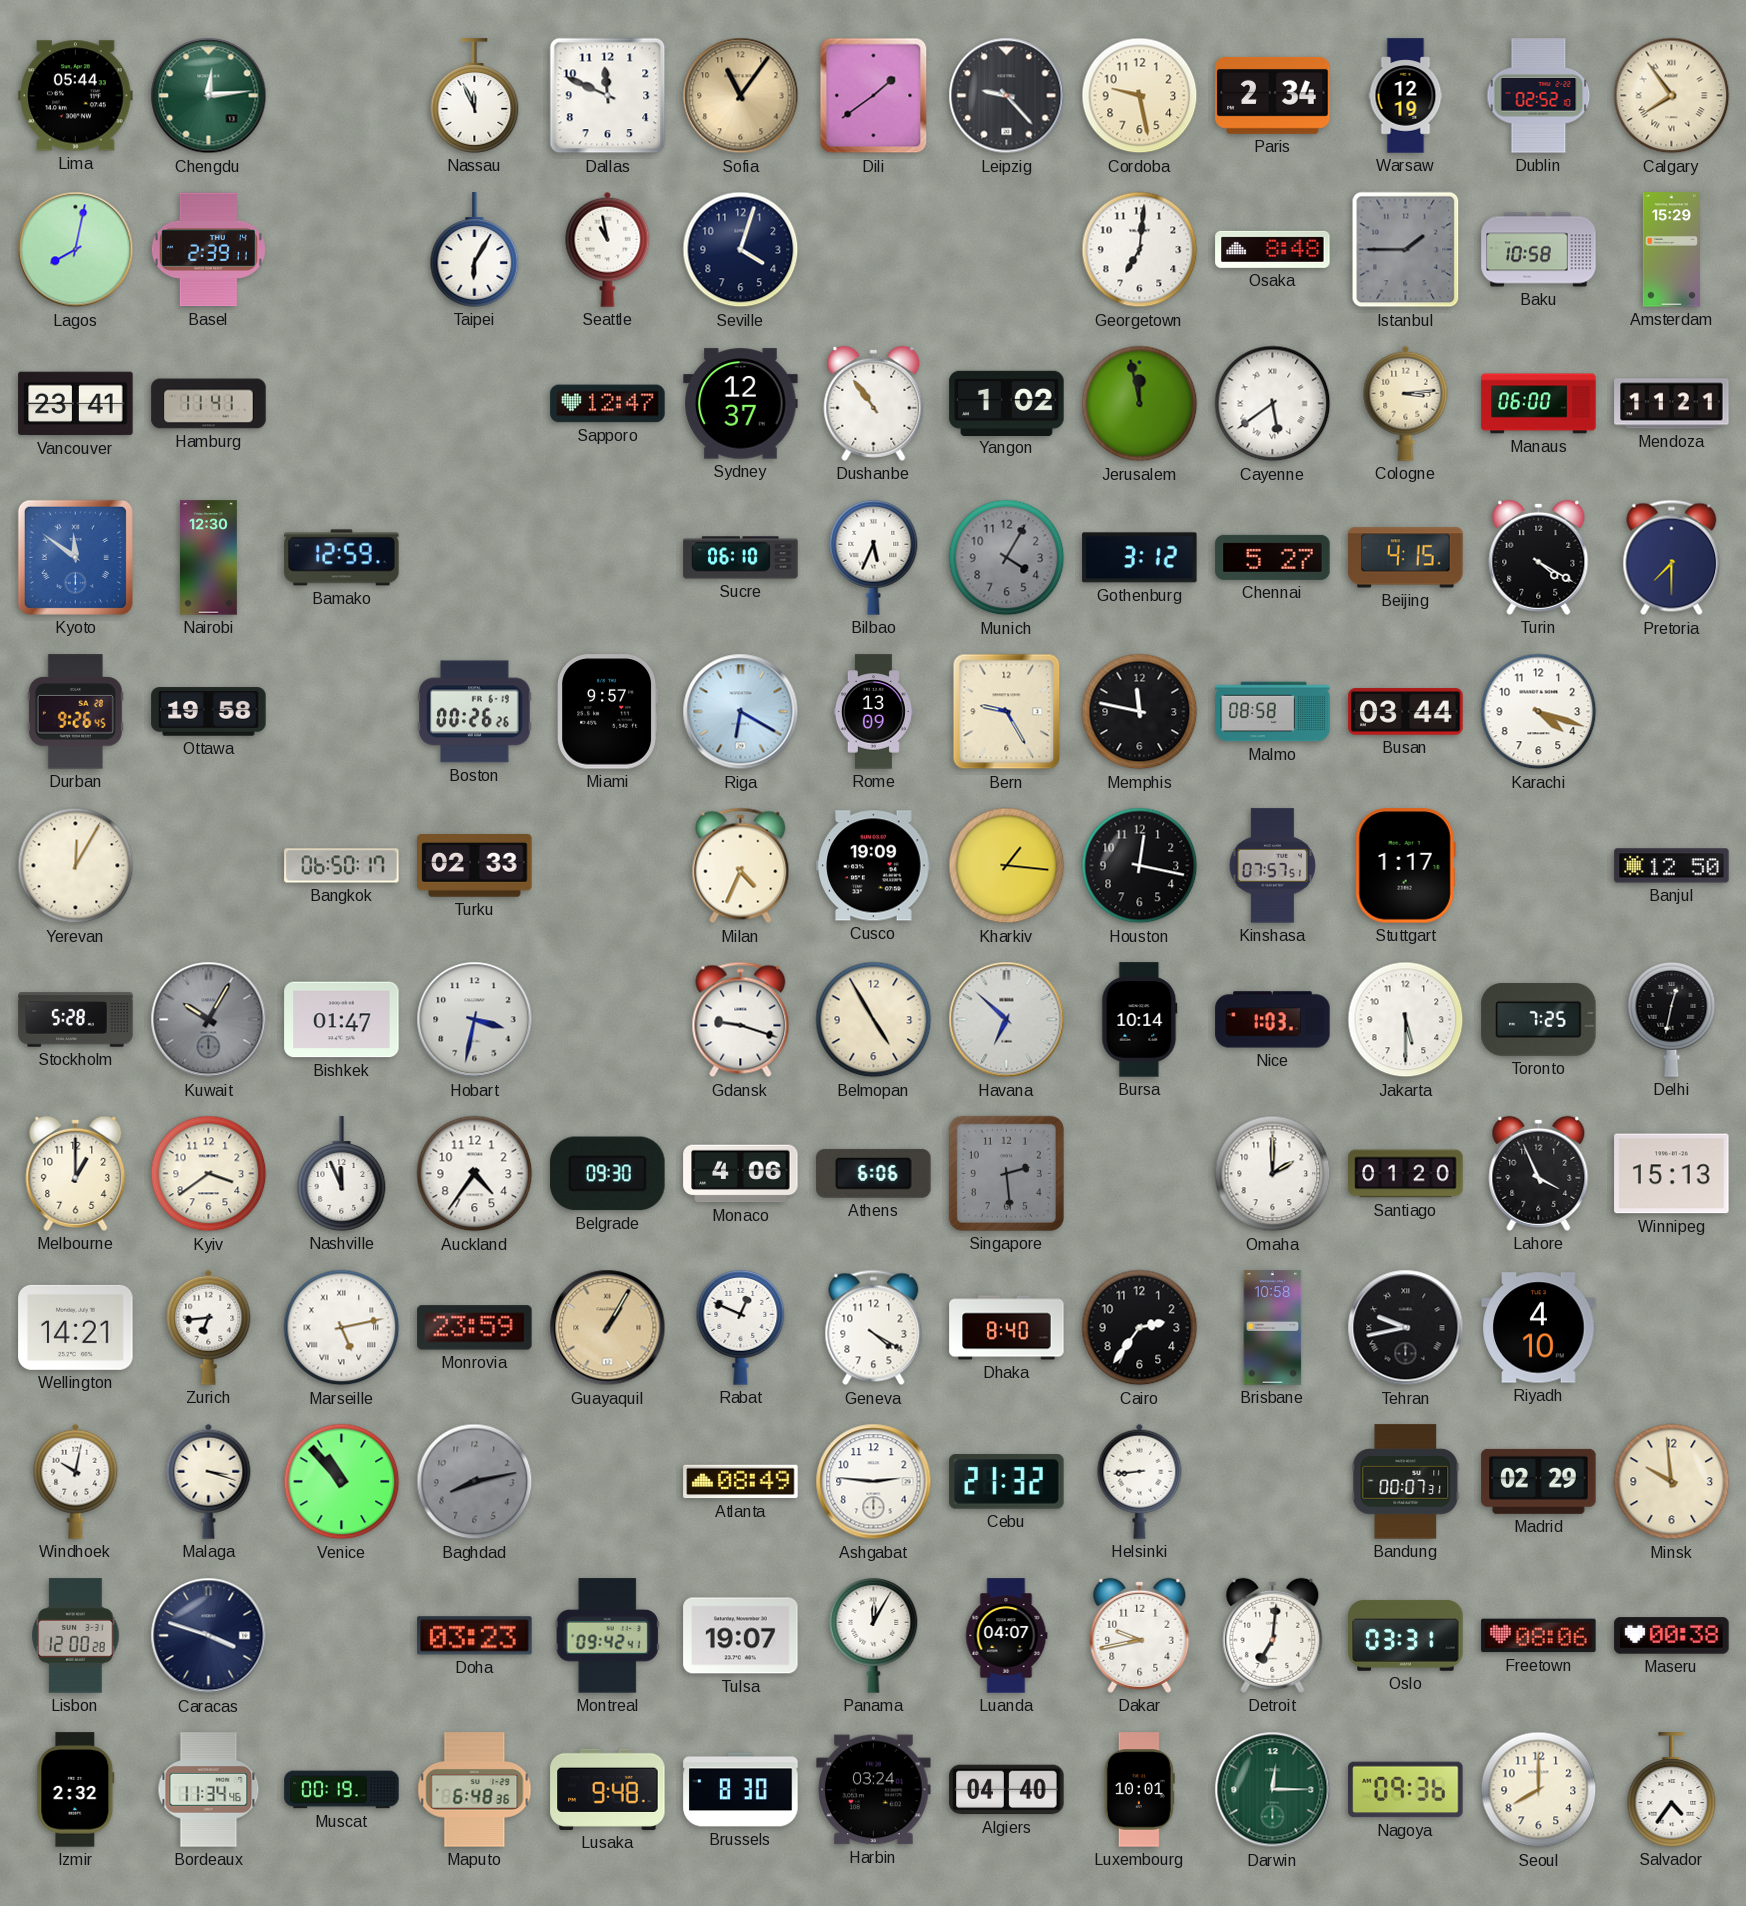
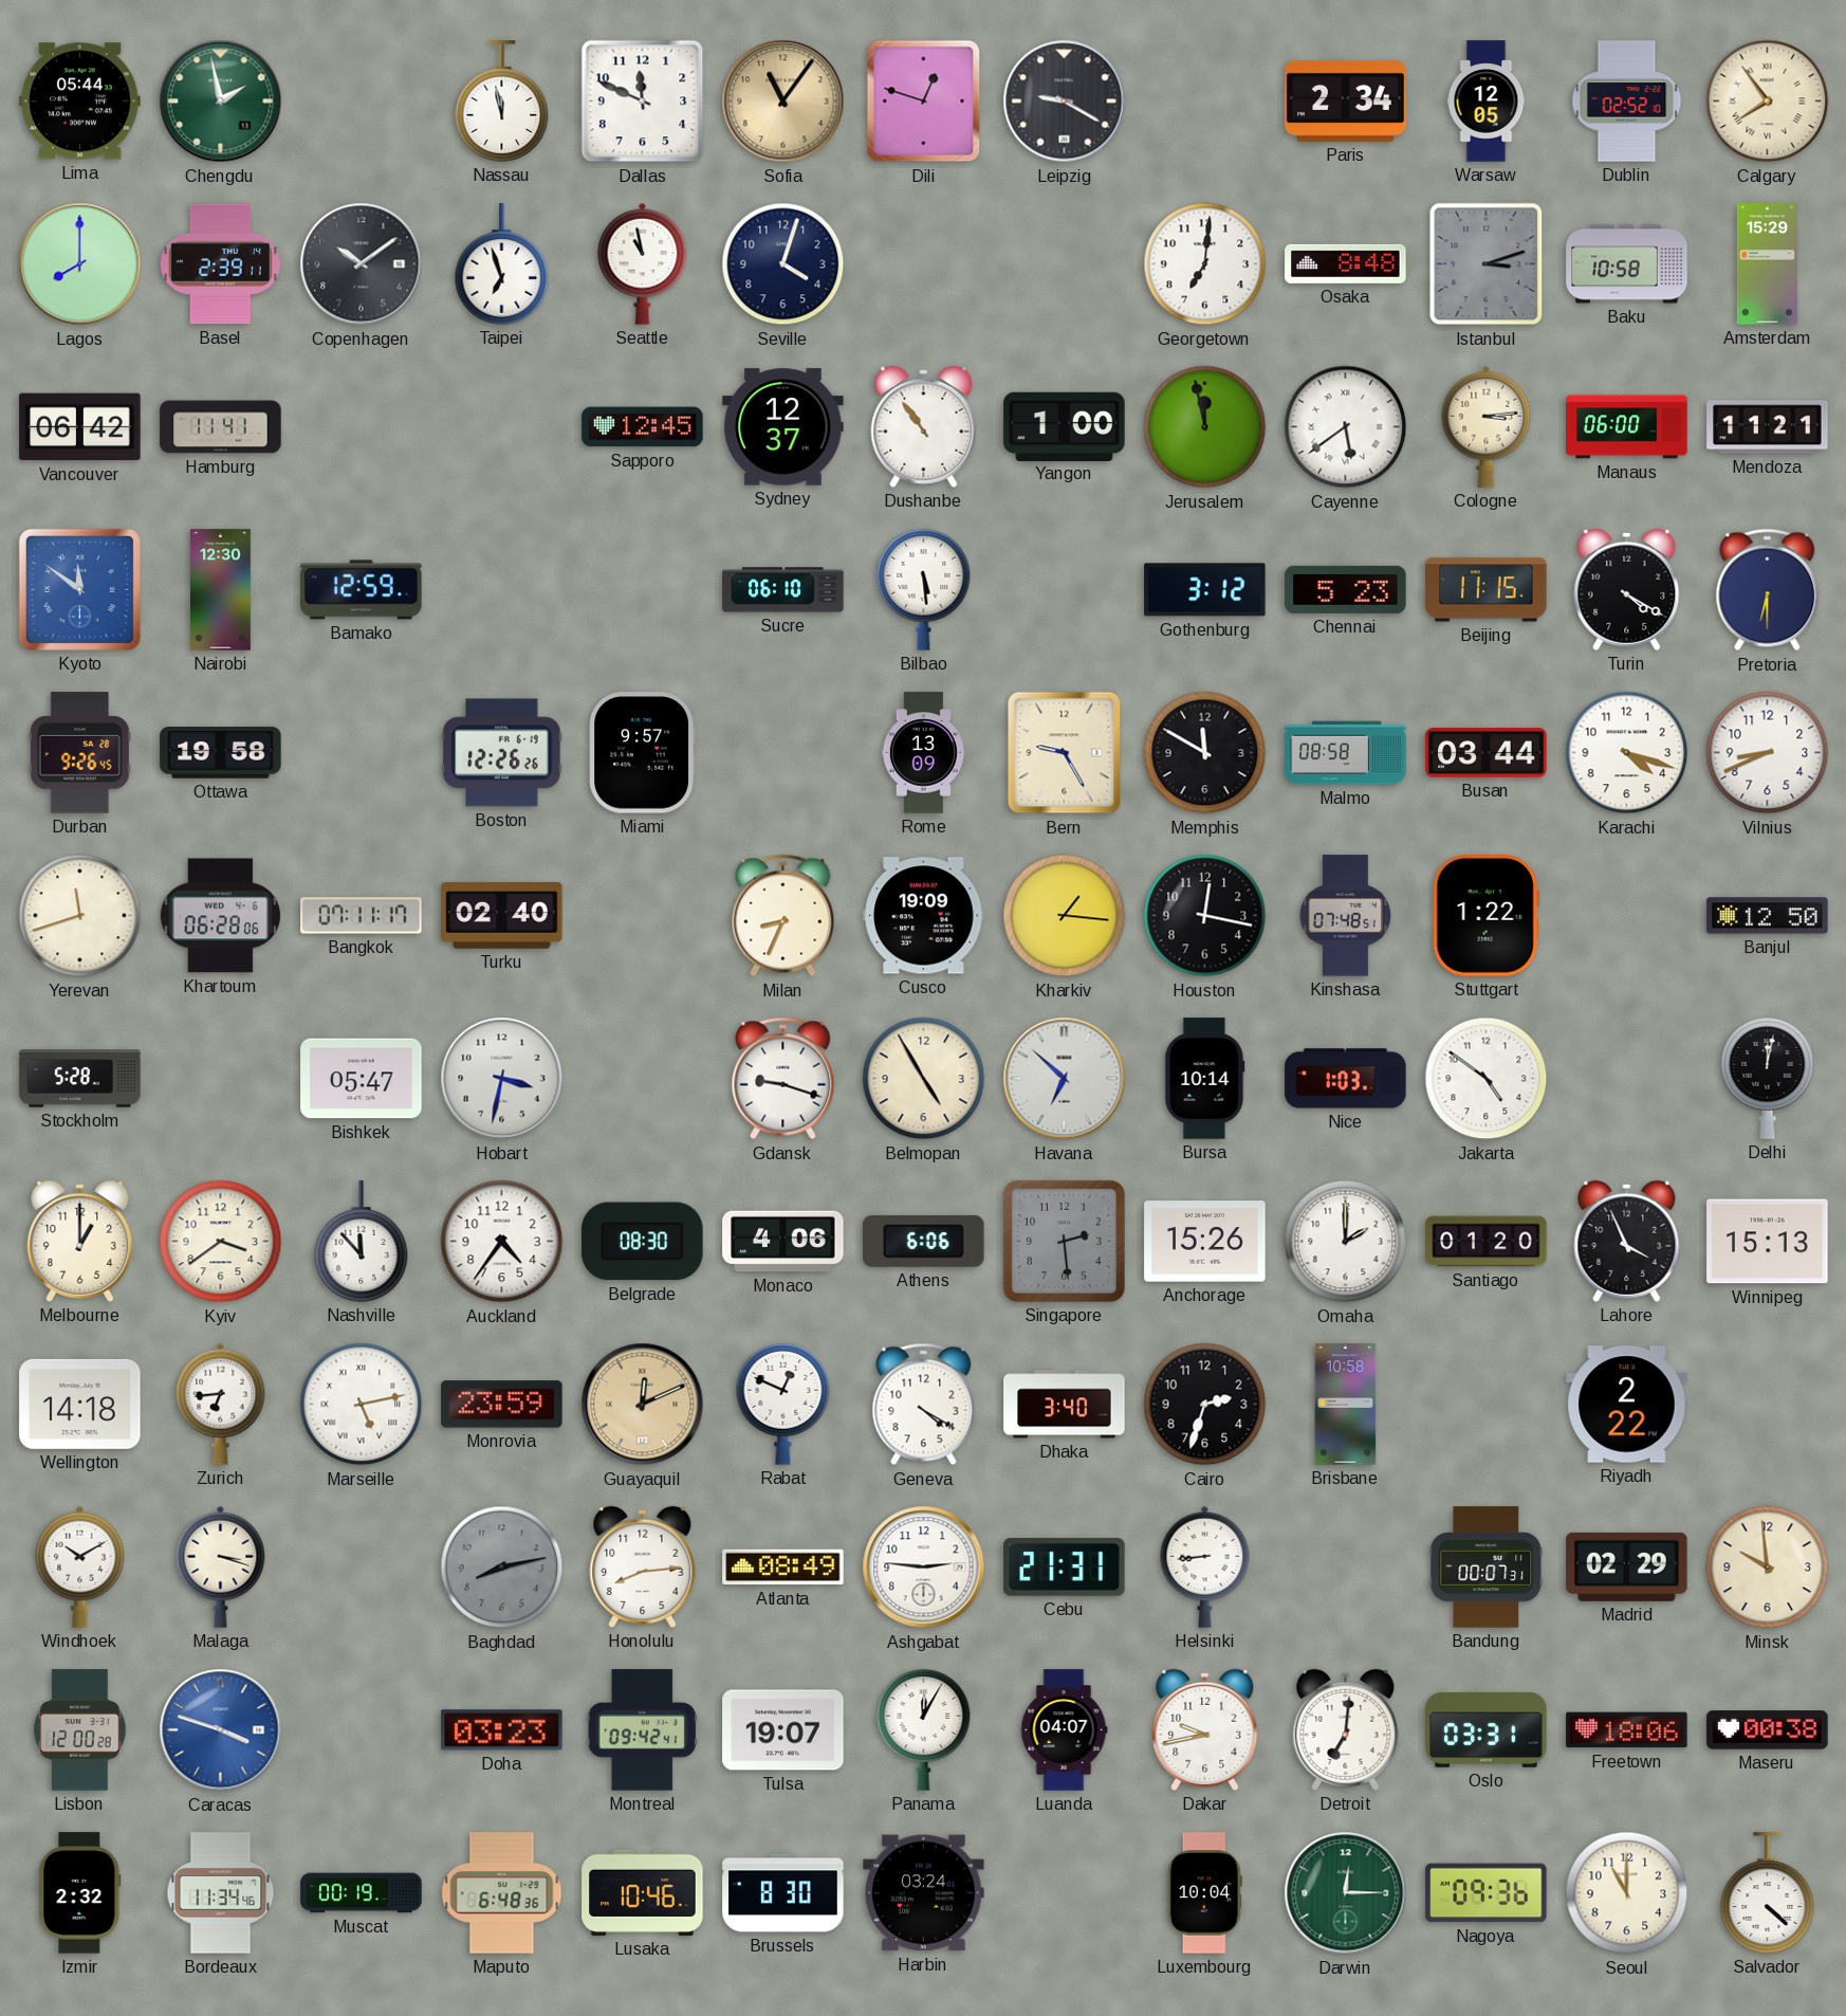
Chengdu: 12:14 -> 1:58 (221, 102)
Nassau: 11:56 -> 11:58 (502, 102)
Dili: 1:39 -> 12:48 (924, 102)
Leipzig: 9:23 -> 9:20 (1065, 102)
Cordoba: 9:28 -> none (1140, 96)
Warsaw: 12:19 -> 12:05 (1487, 102)
Lagos: 8:02 -> 8:00 (80, 264)
Copenhagen: none -> 10:09 (362, 264)
Taipei: 6:05 -> 6:57 (502, 264)
Istanbul: 1:45 -> 3:12 (1487, 264)
Vancouver: 23:41 -> 06:42 (80, 427)
Sapporo: 12:47 -> 12:45 (643, 427)
Yangon: 1:02 -> 1:00 (1065, 426)
Bilbao: 5:34 -> 5:29 (924, 589)
Munich: 4:05 -> none (1007, 558)
Chennai: 5:27 -> 5:23 (1346, 589)
Beijing: 4:15 -> 11:15 (1487, 590)
Pretoria: 7:30 -> 6:30 (1768, 590)
Boston: 00:26 -> 12:26 (502, 753)
Riga: 6:20 -> none (741, 712)
Memphis: 11:47 -> 11:50 (1205, 753)
Vilnius: none -> 8:41 (1768, 753)
Yerevan: 12:05 -> 11:42 (80, 916)
Khartoum: none -> 06:28 (220, 916)
Bangkok: 06:50 -> 07:11 (362, 916)
Turku: 02:33 -> 02:40 (502, 916)
Milan: 4:34 -> 8:34 (783, 916)
Kinshasa: 07:57 -> 07:48 (1345, 916)
Stuttgart: 1:17 -> 1:22 (1485, 916)
Kuwait: 10:05 -> none (209, 1020)
Bishkek: 01:47 -> 05:47 (362, 1079)
Jakarta: 5:30 -> 4:51 (1487, 1079)
Toronto: 7:25 -> none (1539, 1019)
Delhi: 12:32 -> 12:02 (1768, 1078)
Nashville: 11:56 -> 11:53 (362, 1242)
Belgrade: 09:30 -> 08:30 (643, 1242)
Anchorage: none -> 15:26 (1205, 1242)
Wellington: 14:21 -> 14:18 (80, 1404)
Guayaquil: 1:05 -> 12:11 (643, 1405)
Dhaka: 8:40 -> 3:40 (1065, 1405)
Cairo: 2:36 -> 2:33 (1205, 1405)
Tehran: 9:43 -> none (1406, 1328)
Riyadh: 4:10 -> 2:22 (1627, 1405)
Windhoek: 10:02 -> 10:10 (80, 1566)
Venice: 10:53 -> none (342, 1482)
Honolulu: none -> 8:14 (643, 1566)
Cebu: 21:32 -> 21:31 (1065, 1568)
Caracas dial: navy -> blue (221, 1730)
Freetown: 08:06 -> 18:06 (1627, 1730)
Lusaka: 9:48 -> 10:46 (643, 1892)
Algiers: 04:40 -> none (1007, 1790)
Luxembourg: 10:01 -> 10:04 (1204, 1893)
Seoul: 8:00 -> 11:00 (1627, 1893)
Salvador: 4:36 -> 4:22 (1768, 1893)
